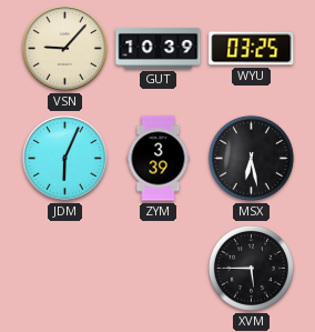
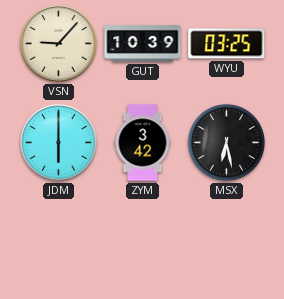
JDM: 6:04 -> 6:00 (59, 143)
ZYM: 3:39 -> 3:42 (143, 143)
XVM: 5:45 -> none (251, 268)
